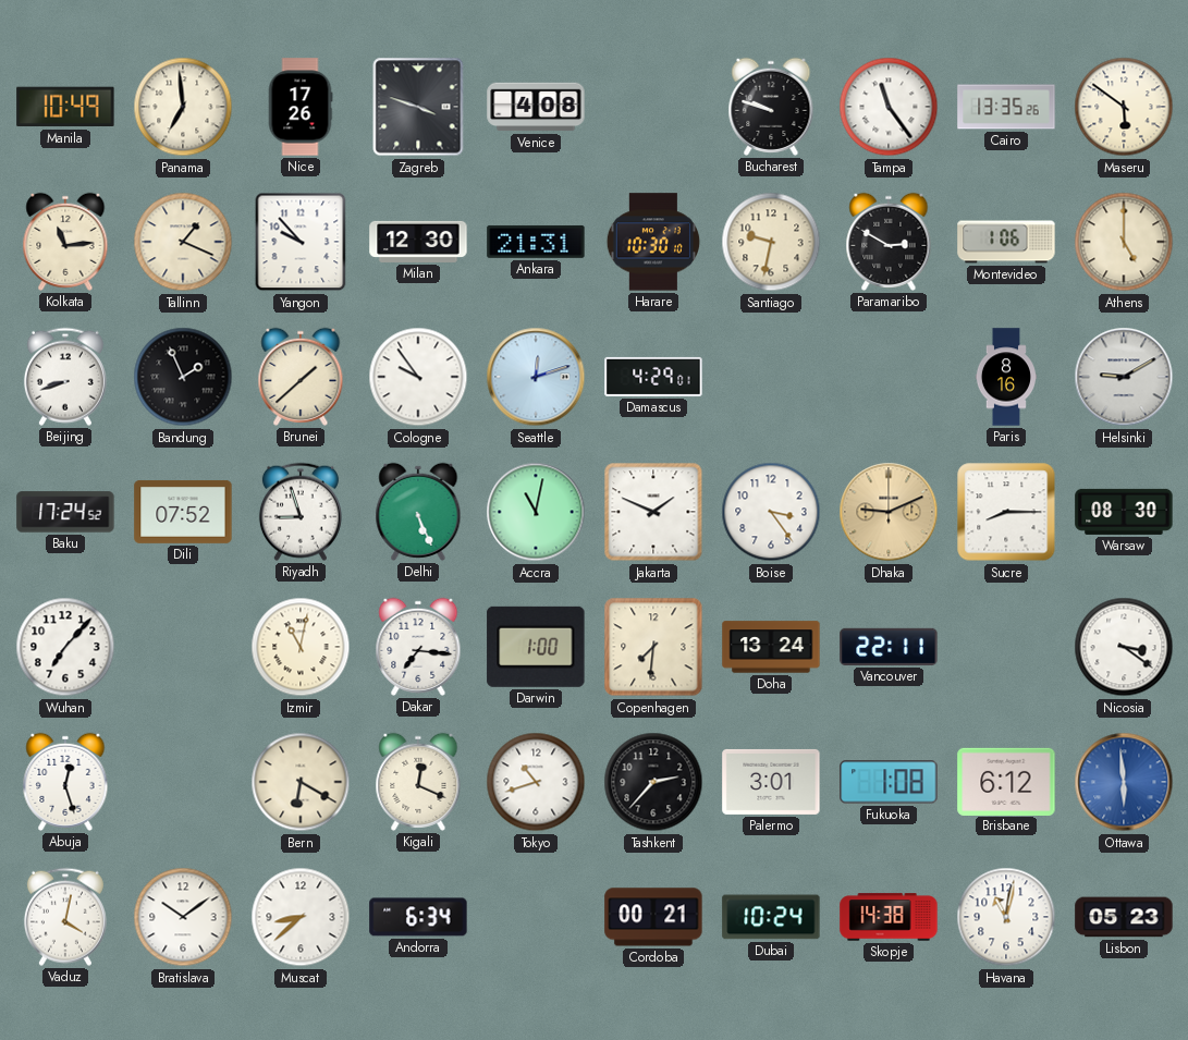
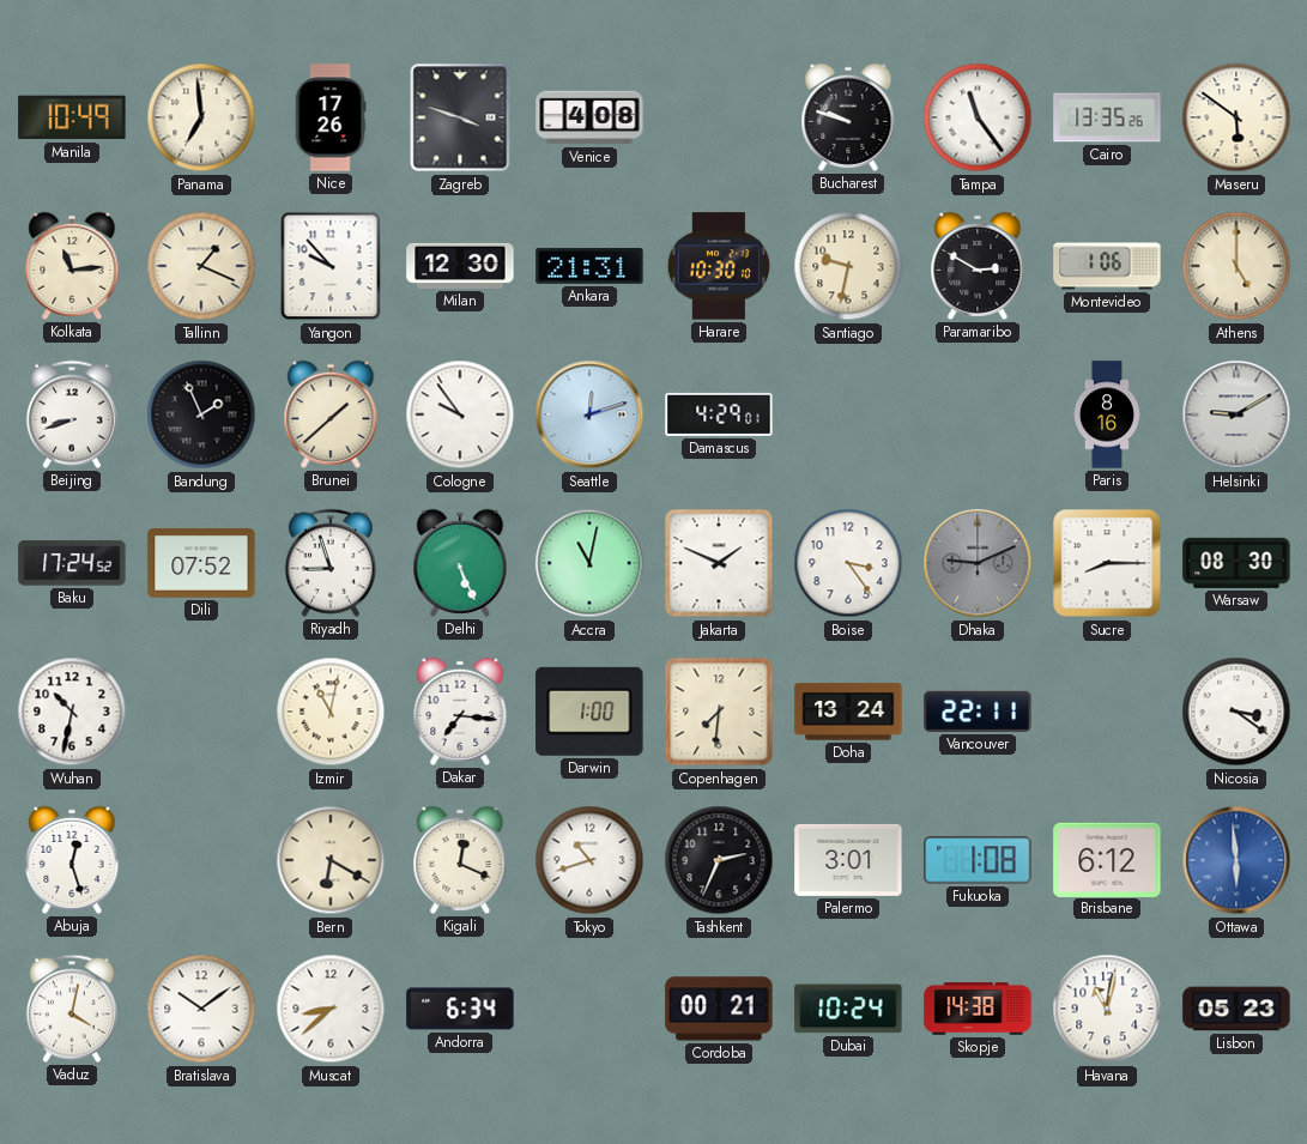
Dhaka dial: champagne -> grey (978, 563)
Wuhan: 7:07 -> 10:32 (72, 712)
Tashkent: 2:37 -> 2:34 (719, 860)
